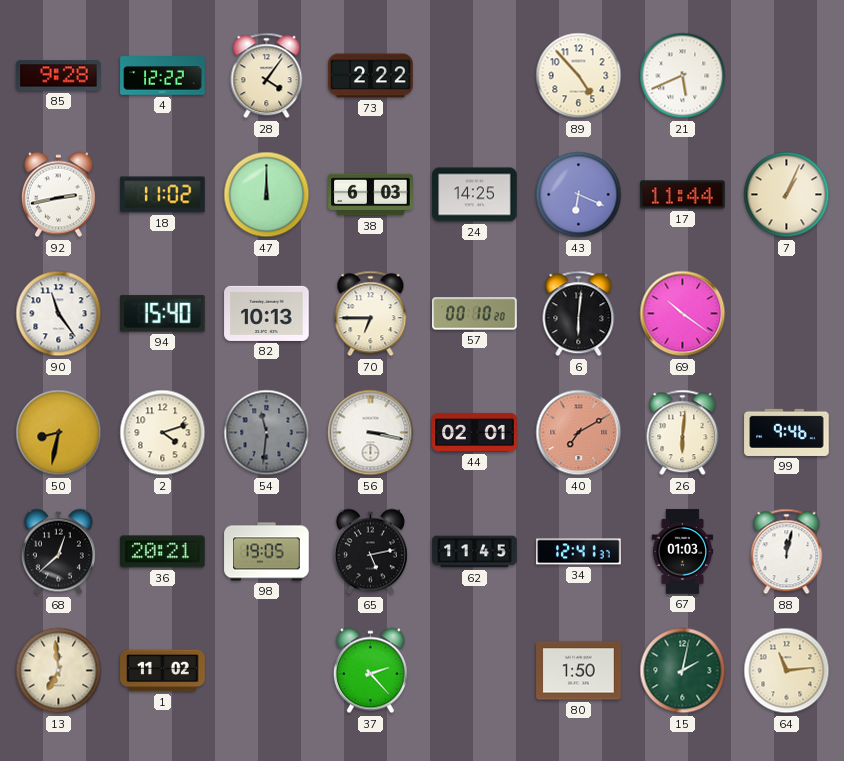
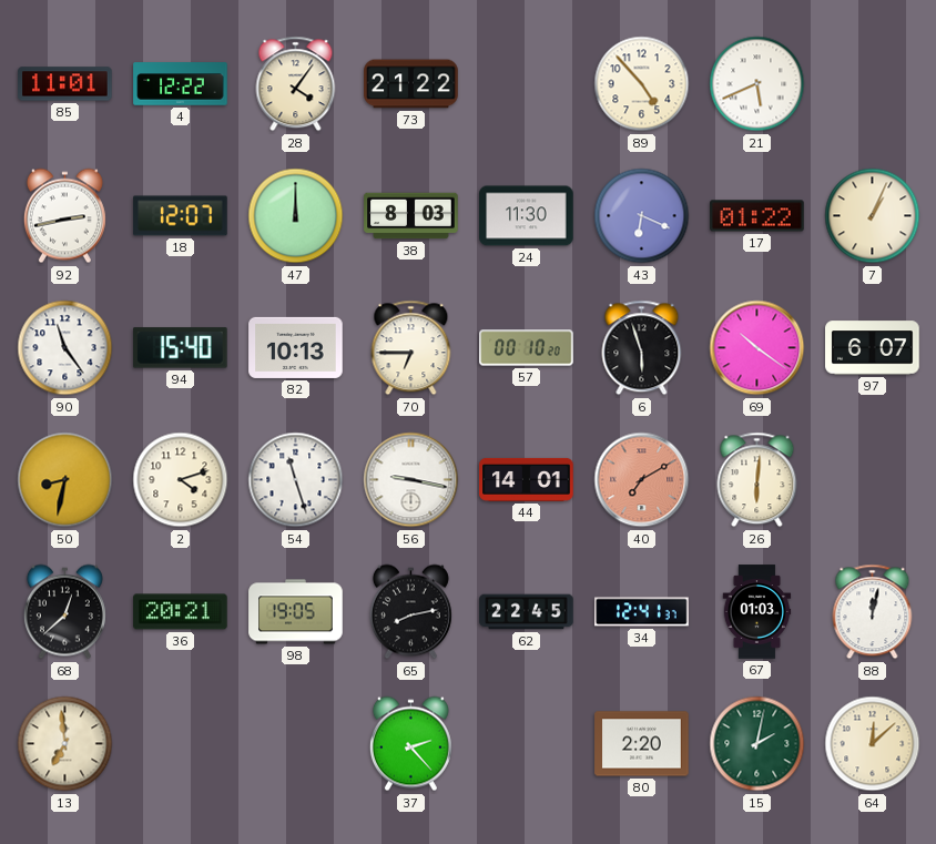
85: 9:28 -> 11:01 (65, 84)
73: 2:22 -> 21:22 (411, 84)
18: 11:02 -> 12:07 (181, 216)
38: 6:03 -> 8:03 (411, 216)
24: 14:25 -> 11:30 (527, 216)
17: 11:44 -> 01:22 (757, 216)
6: 6:01 -> 5:57 (642, 348)
97: none -> 6:07 (873, 348)
54: 11:31 -> 11:27 (296, 480)
54 dial: grey -> white (296, 480)
56: 3:17 -> 9:17 (411, 480)
44: 02:01 -> 14:01 (527, 479)
99: 9:46 -> none (787, 432)
65: 5:13 -> 8:13 (410, 612)
62: 11:45 -> 22:45 (527, 612)
1: 11:02 -> none (163, 671)
80: 1:50 -> 2:20 (642, 744)
64: 11:14 -> 12:08 (873, 744)
